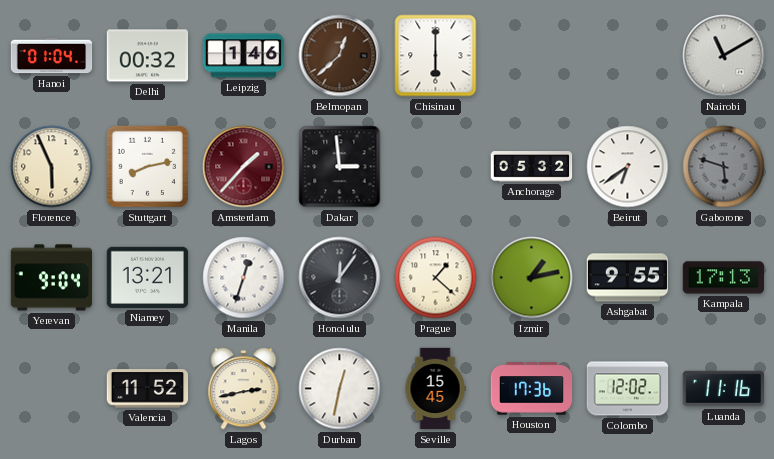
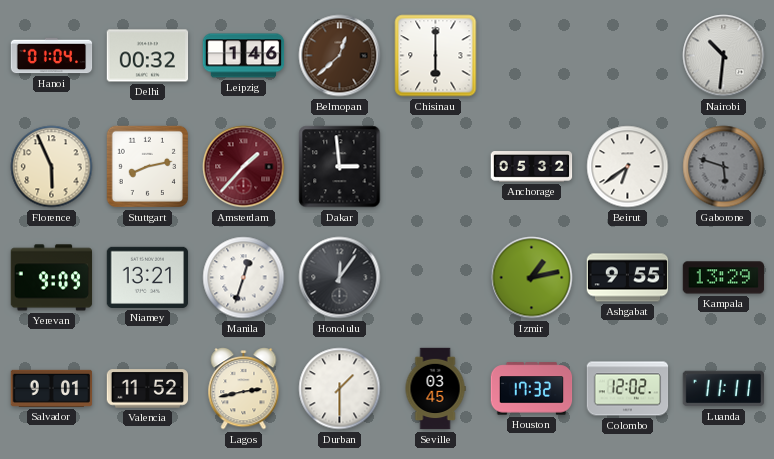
Nairobi: 11:10 -> 10:31 (724, 56)
Yerevan: 9:04 -> 9:09 (52, 278)
Prague: 1:22 -> none (436, 278)
Kampala: 17:13 -> 13:29 (724, 278)
Salvador: none -> 9:01 (52, 388)
Durban: 12:32 -> 1:30 (340, 389)
Seville: 15:45 -> 03:45 (435, 389)
Houston: 17:36 -> 17:32 (532, 389)
Luanda: 11:16 -> 11:11 (724, 389)
